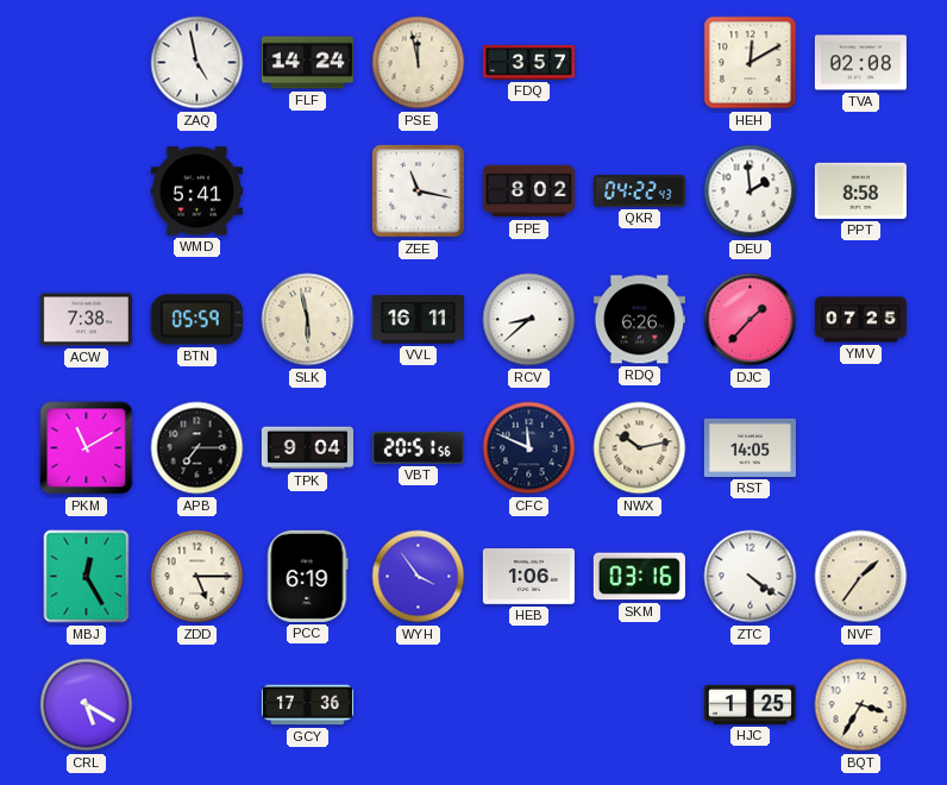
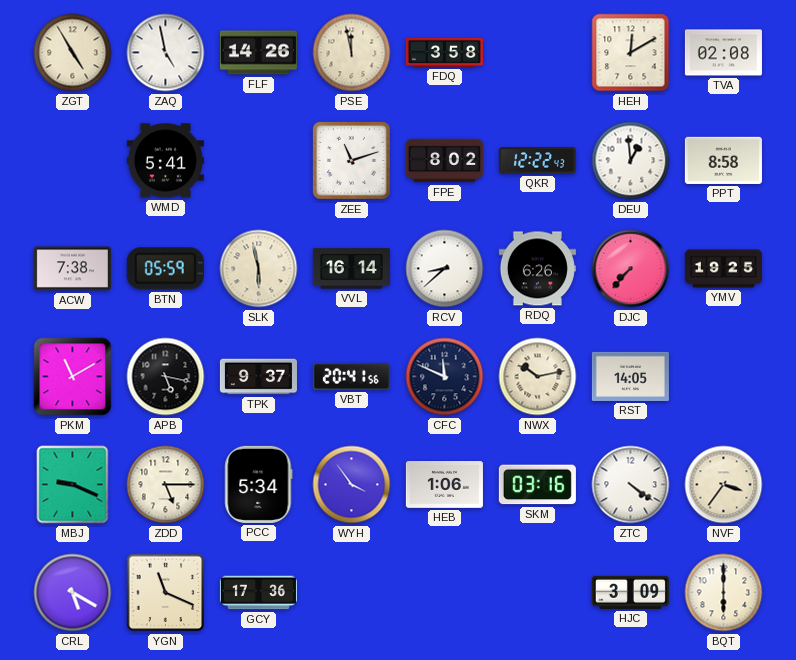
ZGT: none -> 4:55 (73, 53)
FLF: 14:24 -> 14:26 (258, 53)
FDQ: 3:57 -> 3:58 (444, 52)
ZEE: 11:17 -> 11:12 (352, 161)
QKR: 04:22 -> 12:22 (537, 161)
DEU: 1:59 -> 12:59 (631, 161)
VVL: 16:11 -> 16:14 (351, 269)
DJC: 1:37 -> 7:37 (631, 269)
YMV: 07:25 -> 19:25 (723, 269)
APB: 7:15 -> 5:17 (166, 377)
TPK: 9:04 -> 9:37 (258, 377)
VBT: 20:51 -> 20:41 (351, 376)
MBJ: 12:25 -> 9:19 (73, 485)
PCC: 6:19 -> 5:34 (259, 484)
NVF: 1:36 -> 3:36 (724, 485)
YGN: none -> 11:19 (166, 593)
HJC: 1:25 -> 3:09 (630, 592)
BQT: 3:35 -> 6:00 (724, 593)
